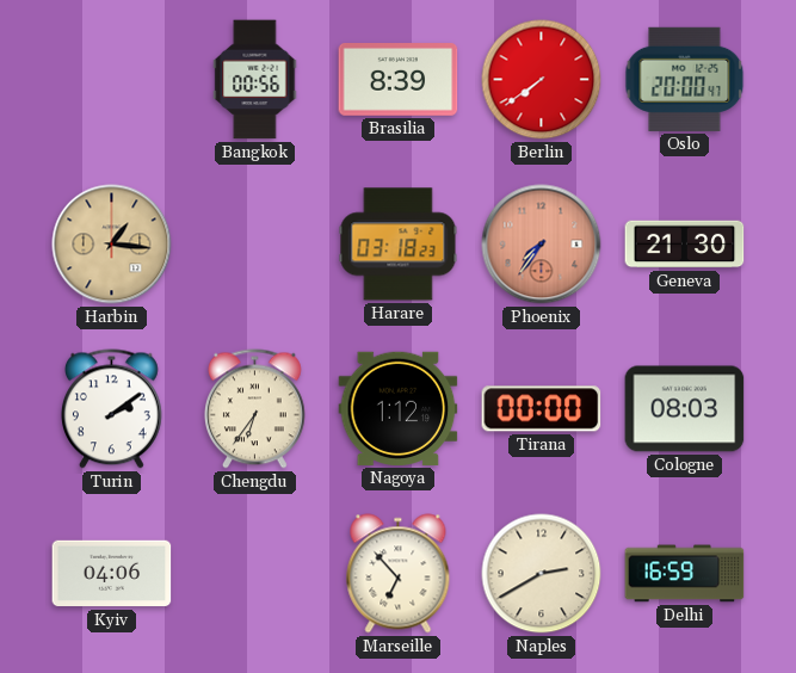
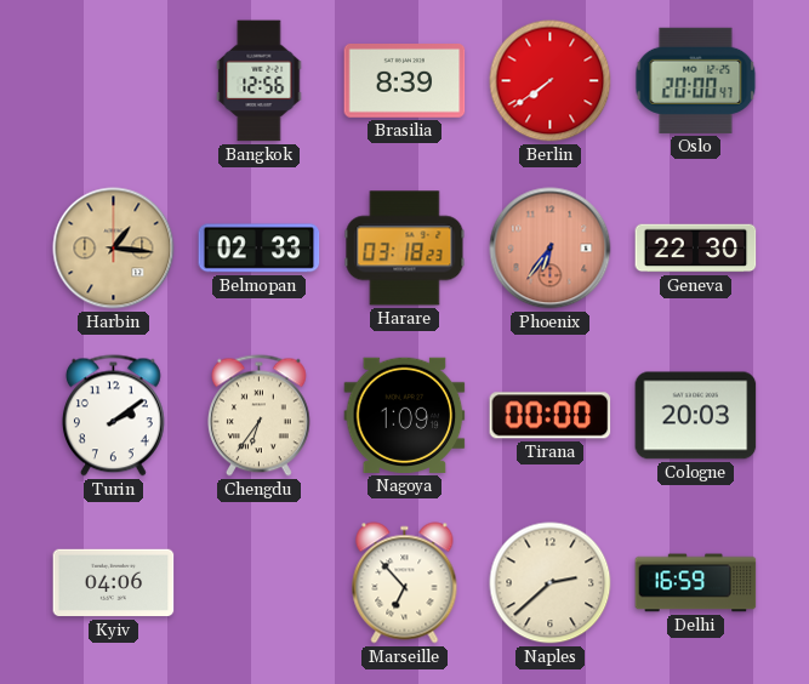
Bangkok: 00:56 -> 12:56 (260, 81)
Belmopan: none -> 02:33 (260, 249)
Phoenix: 7:36 -> 6:36 (551, 249)
Geneva: 21:30 -> 22:30 (696, 249)
Nagoya: 1:12 -> 1:09 (405, 415)
Cologne: 08:03 -> 20:03 (696, 416)
Naples: 2:40 -> 2:38 (551, 583)
